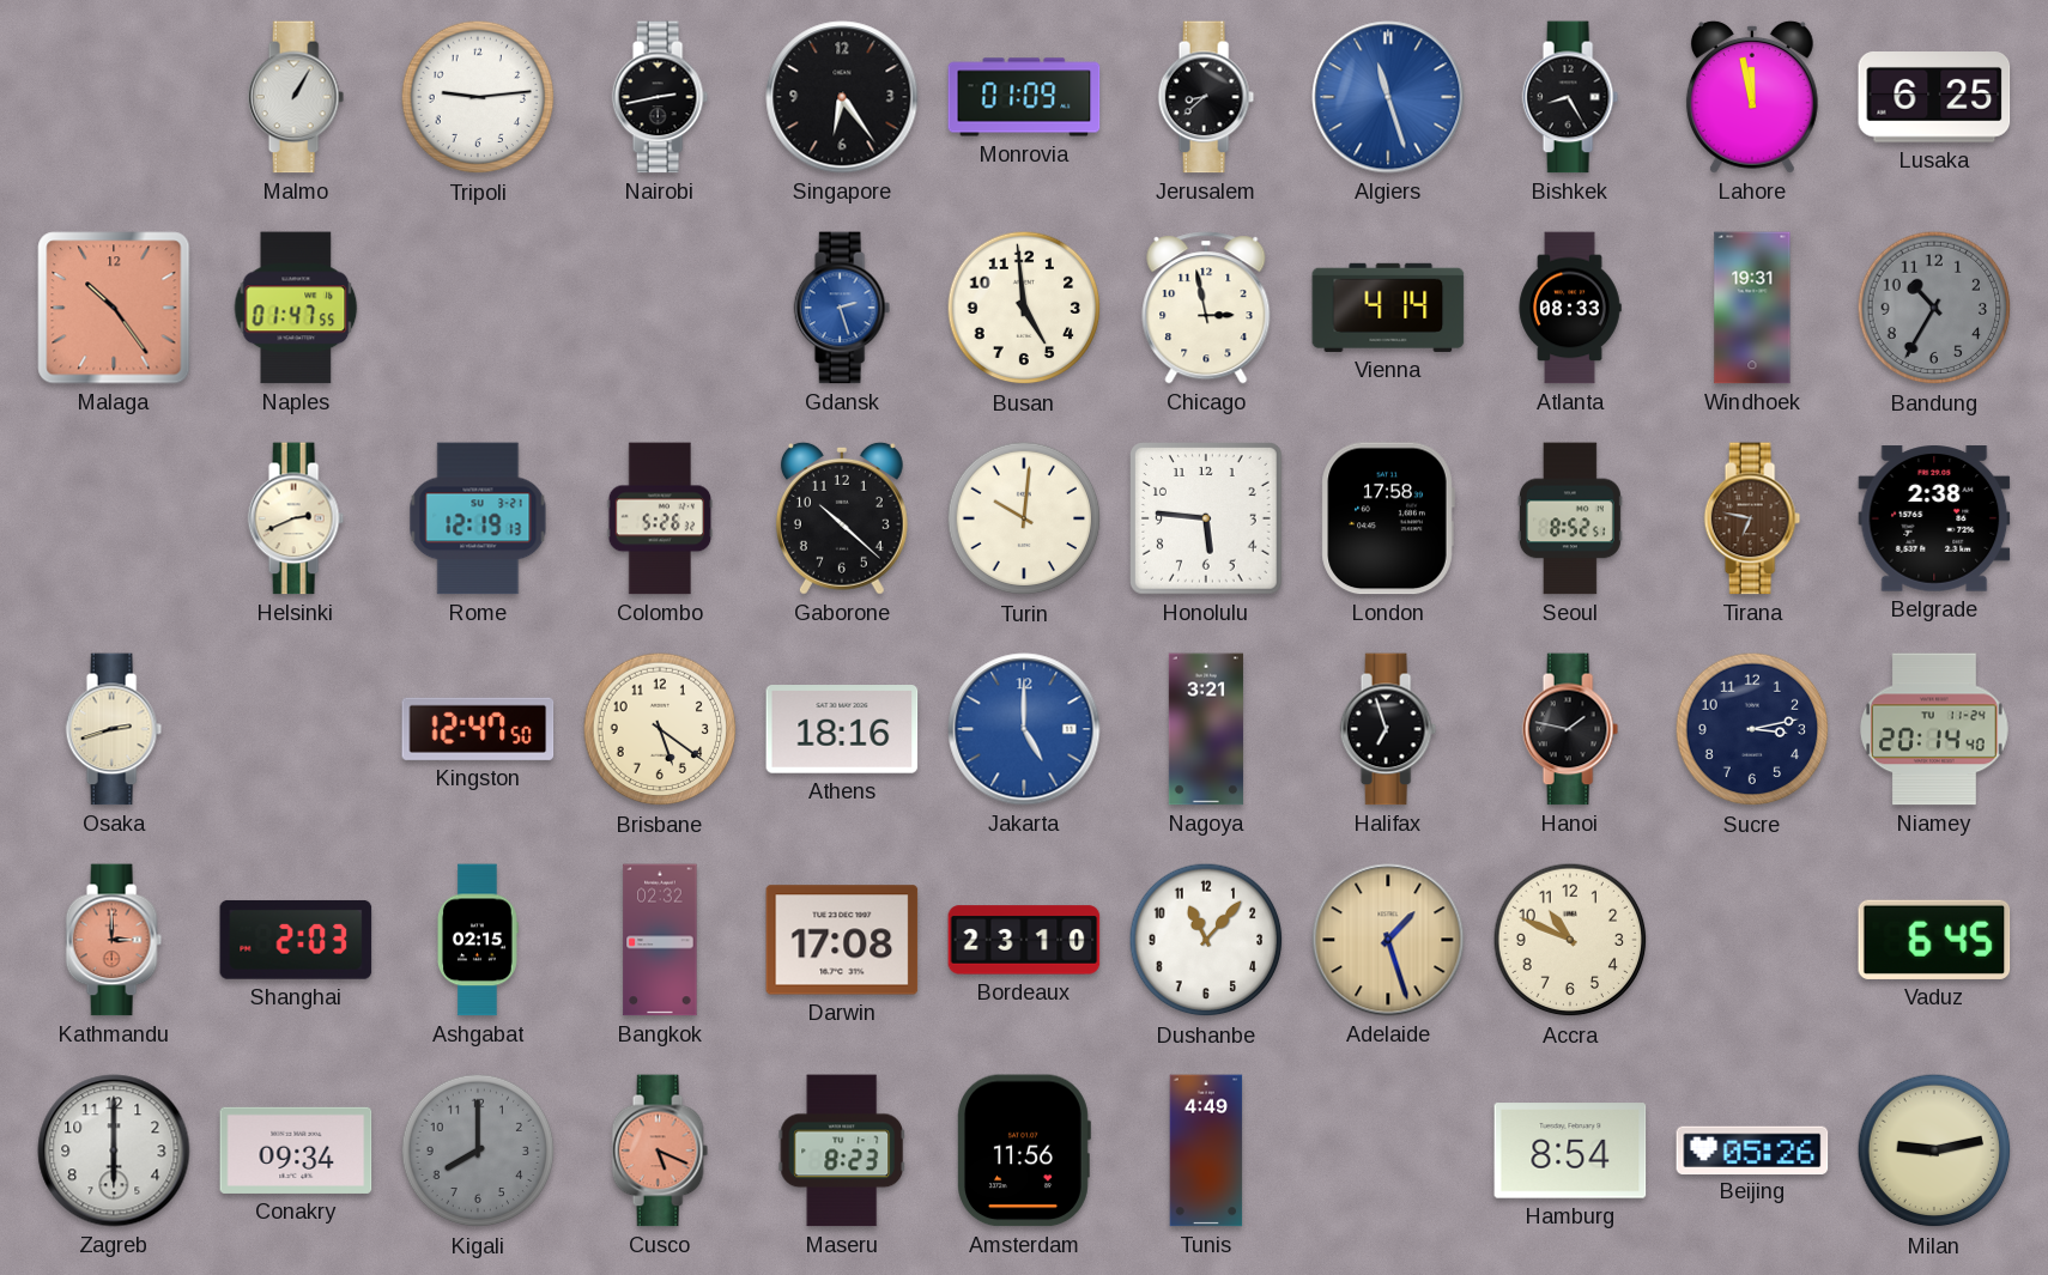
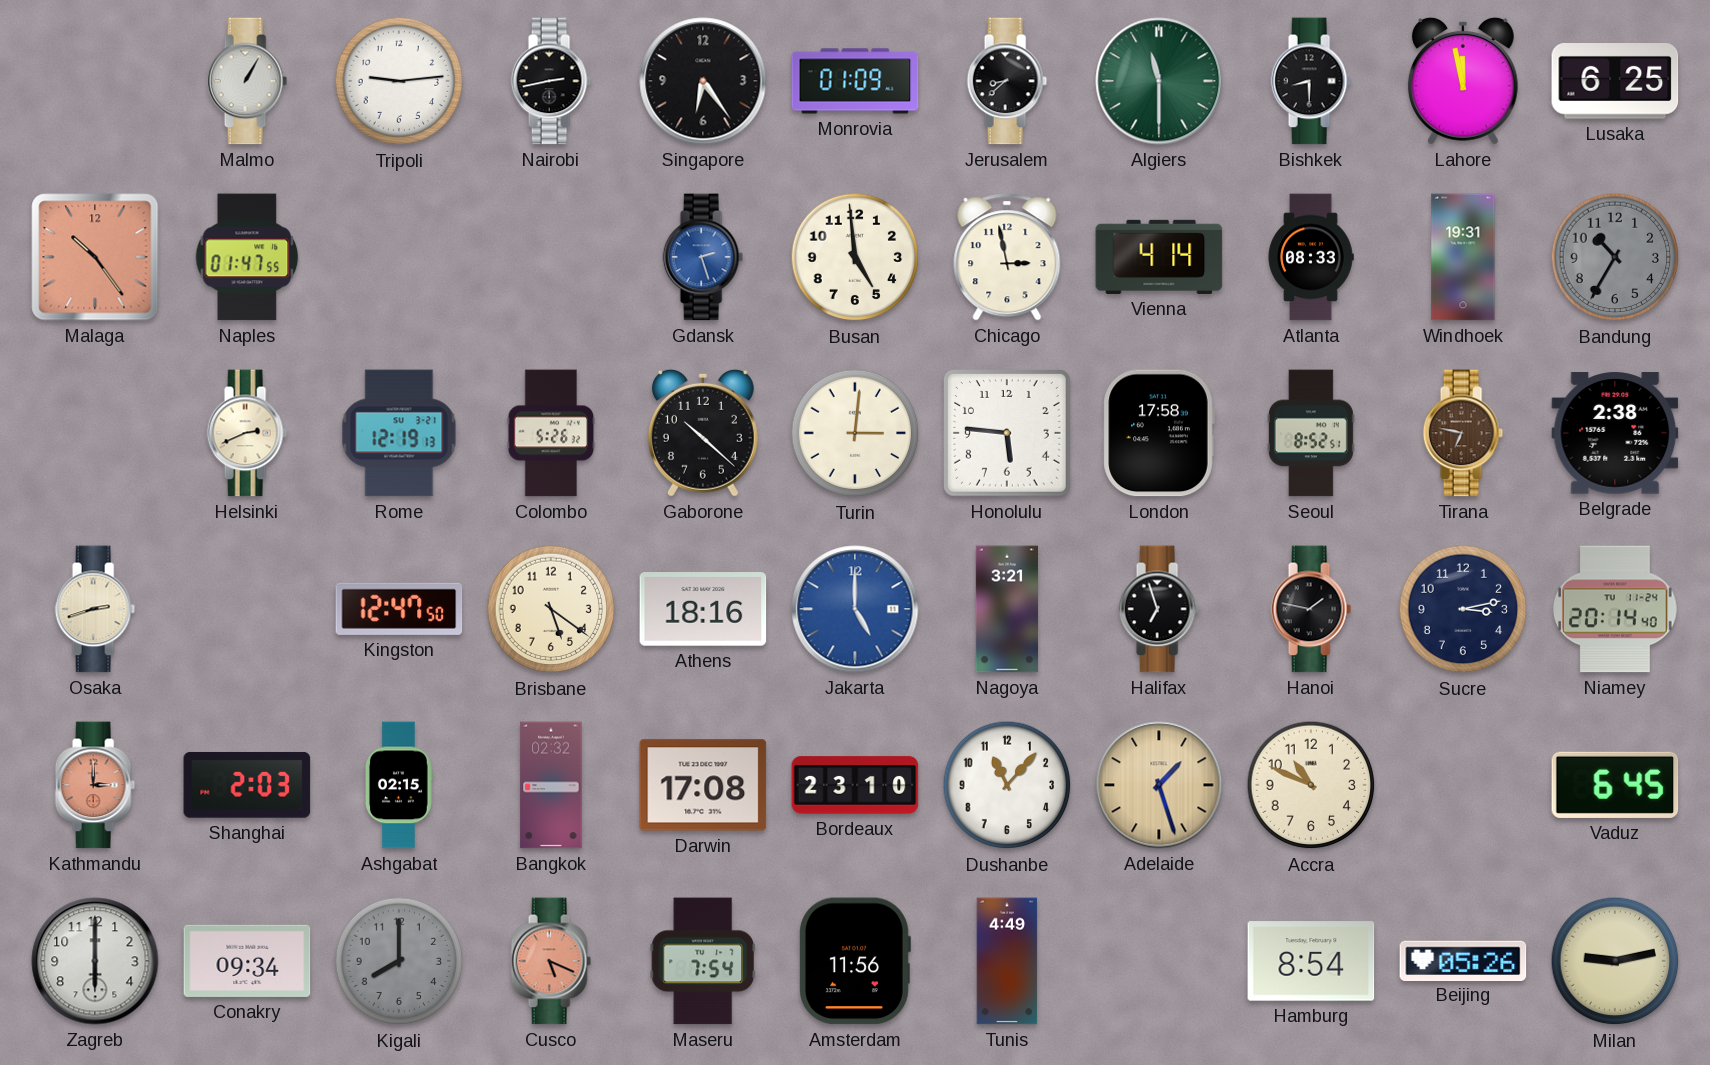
Algiers: 11:27 -> 11:30 (1159, 81)
Algiers dial: blue -> green (1159, 81)
Bishkek: 8:25 -> 8:30 (1311, 81)
Turin: 10:01 -> 3:01 (855, 433)
Maseru: 8:23 -> 7:54 (703, 961)
